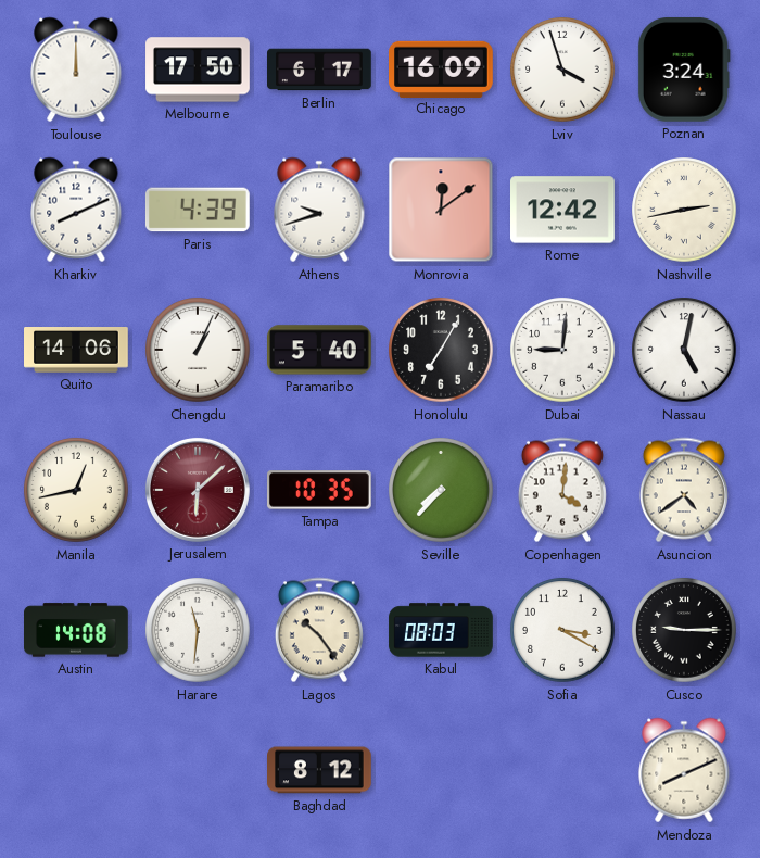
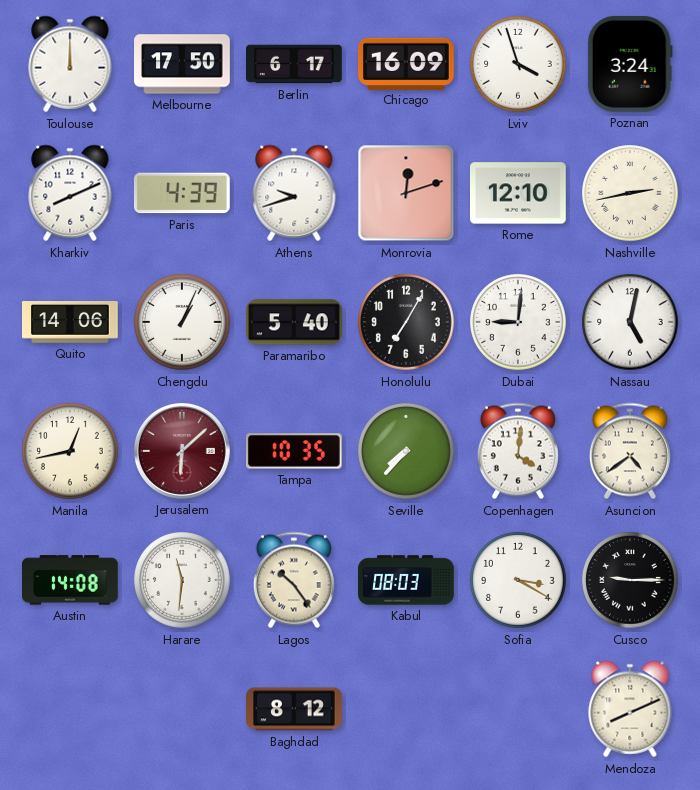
Monrovia: 12:09 -> 12:12 (406, 193)
Rome: 12:42 -> 12:10 (519, 193)
